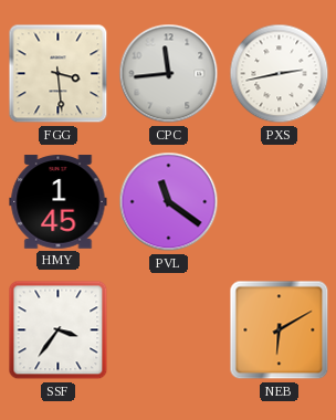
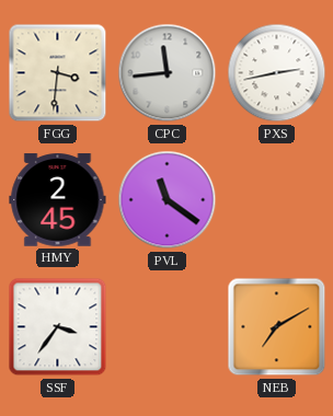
FGG: 3:29 -> 3:31 (58, 73)
HMY: 1:45 -> 2:45 (58, 200)
NEB: 6:10 -> 7:10 (277, 327)
